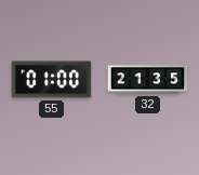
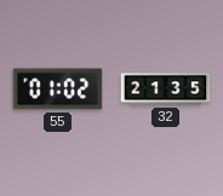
55: 01:00 -> 01:02 (58, 90)
